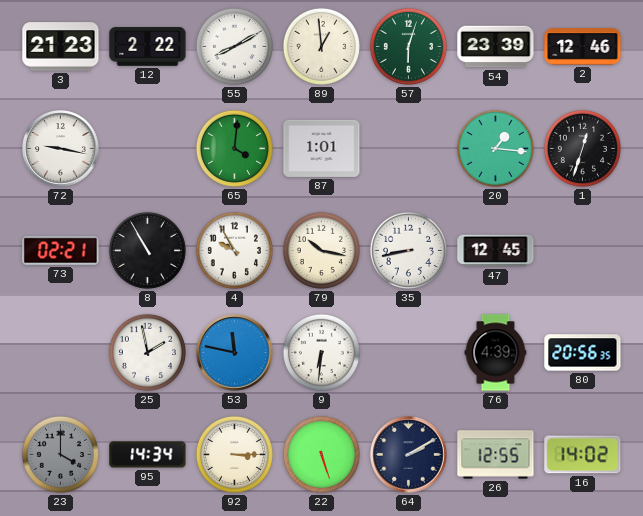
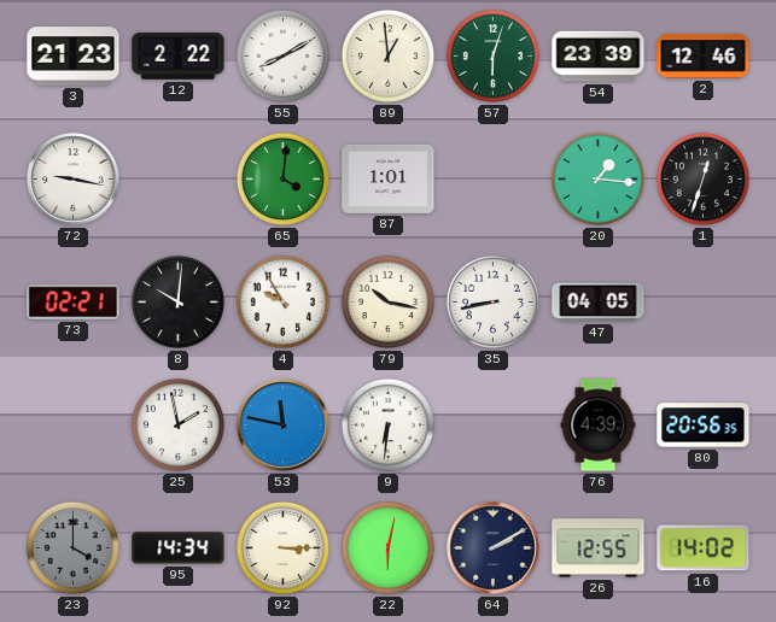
8: 10:55 -> 10:01 (177, 301)
47: 12:45 -> 04:05 (599, 303)
22: 5:27 -> 6:02 (387, 547)
